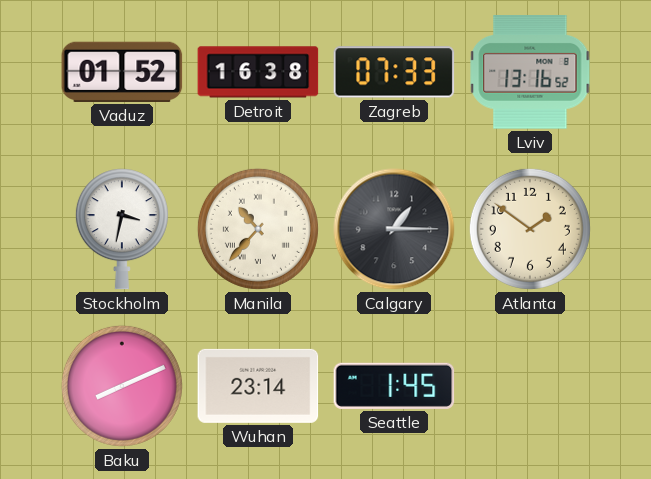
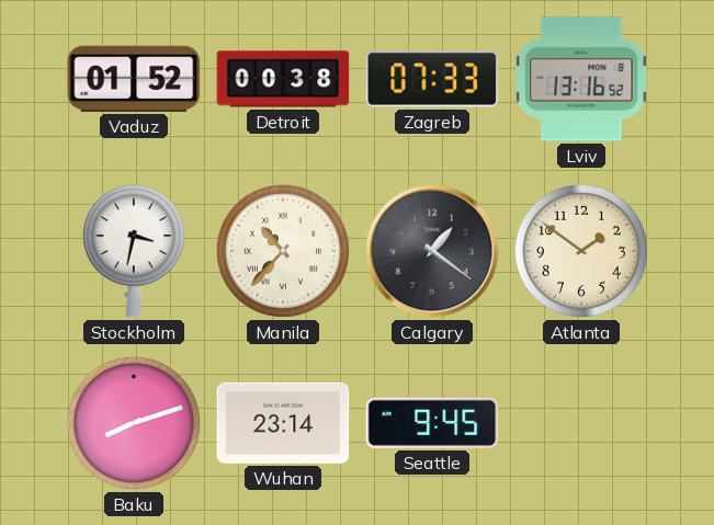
Detroit: 16:38 -> 00:38 (283, 79)
Calgary: 1:15 -> 1:21 (432, 251)
Baku: 8:11 -> 8:12 (134, 423)
Seattle: 1:45 -> 9:45 (432, 423)
